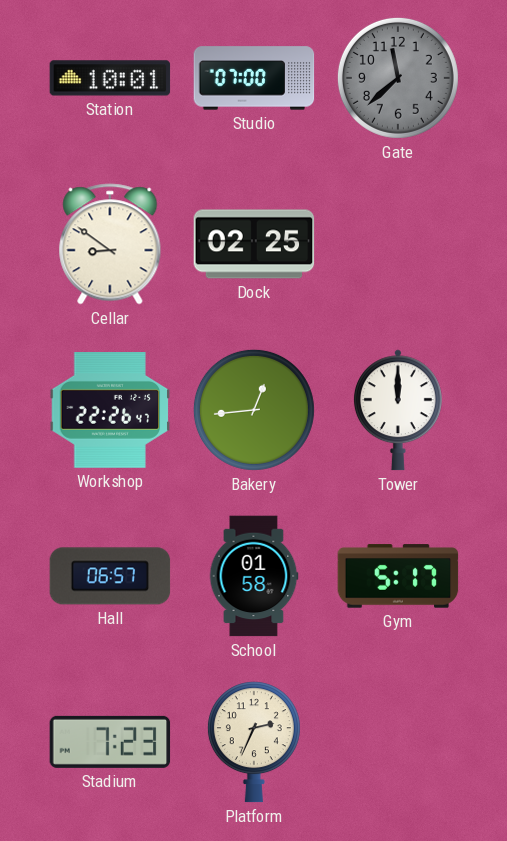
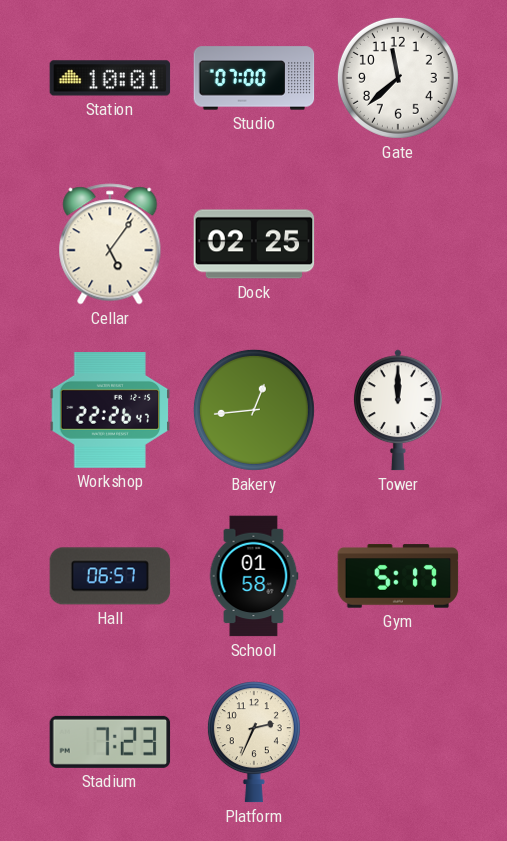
Gate dial: grey -> white (398, 78)
Cellar: 8:51 -> 5:06 (110, 244)
